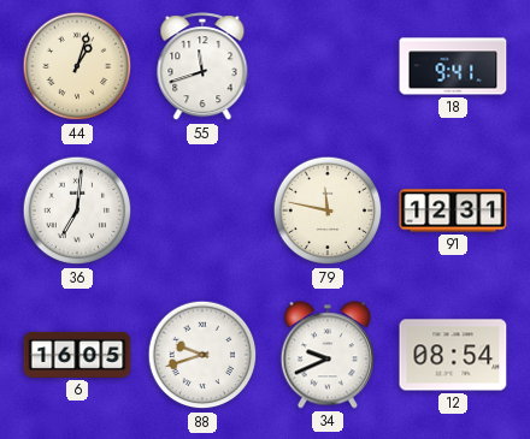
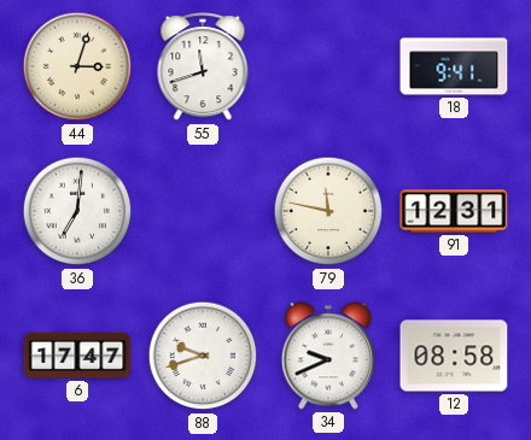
44: 1:03 -> 3:03 (77, 66)
6: 16:05 -> 17:47 (77, 356)
12: 08:54 -> 08:58 (454, 356)
